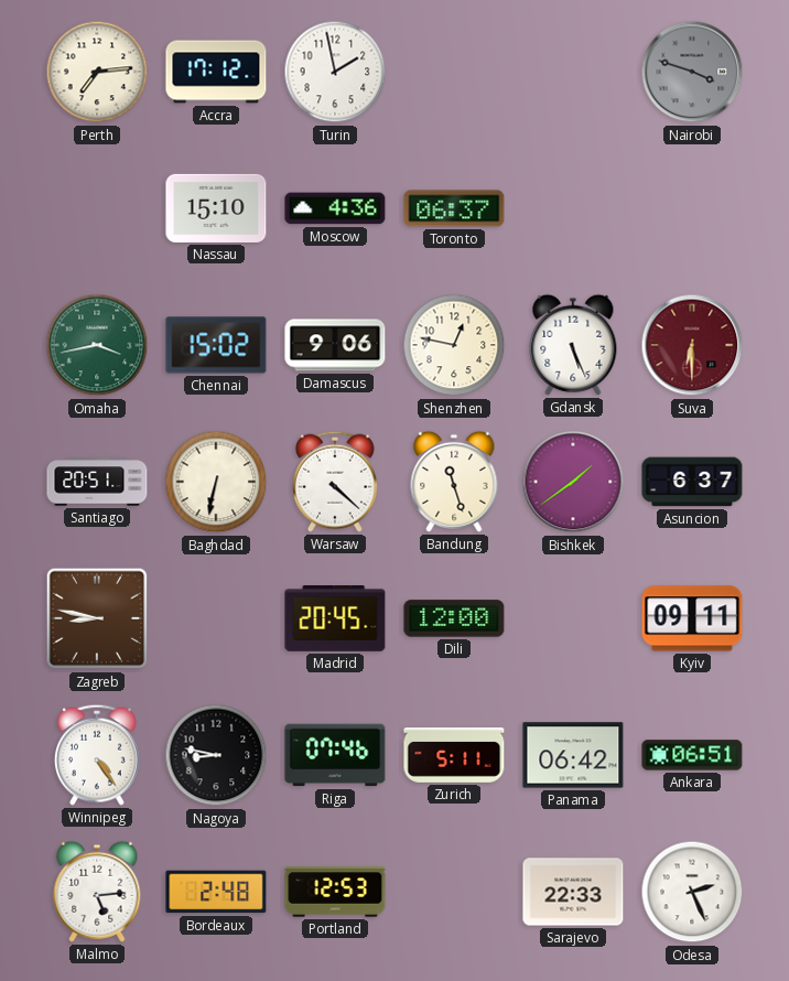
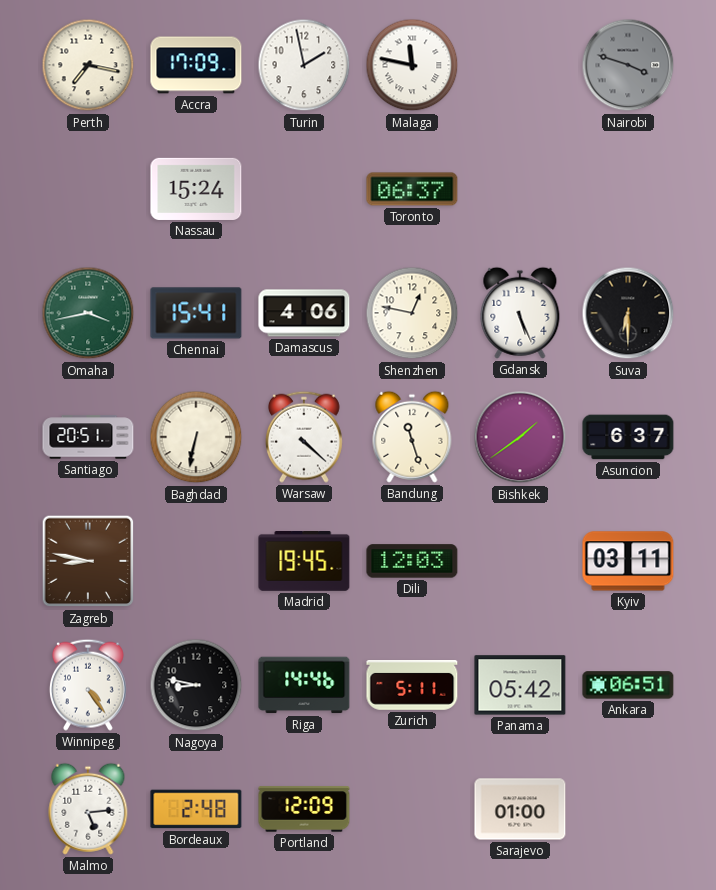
Perth: 7:14 -> 7:17 (88, 65)
Accra: 17:12 -> 17:09 (196, 65)
Malaga: none -> 11:47 (412, 65)
Nassau: 15:10 -> 15:24 (196, 189)
Moscow: 4:36 -> none (335, 208)
Chennai: 15:02 -> 15:41 (196, 313)
Damascus: 9:06 -> 4:06 (304, 313)
Suva dial: burgundy -> black (628, 313)
Madrid: 20:45 -> 19:45 (304, 562)
Dili: 12:00 -> 12:03 (412, 561)
Kyiv: 09:11 -> 03:11 (628, 561)
Riga: 07:46 -> 14:46 (304, 685)
Panama: 06:42 -> 05:42 (520, 685)
Portland: 12:53 -> 12:09 (304, 809)
Sarajevo: 22:33 -> 01:00 (520, 809)
Odesa: 2:26 -> none (692, 892)
